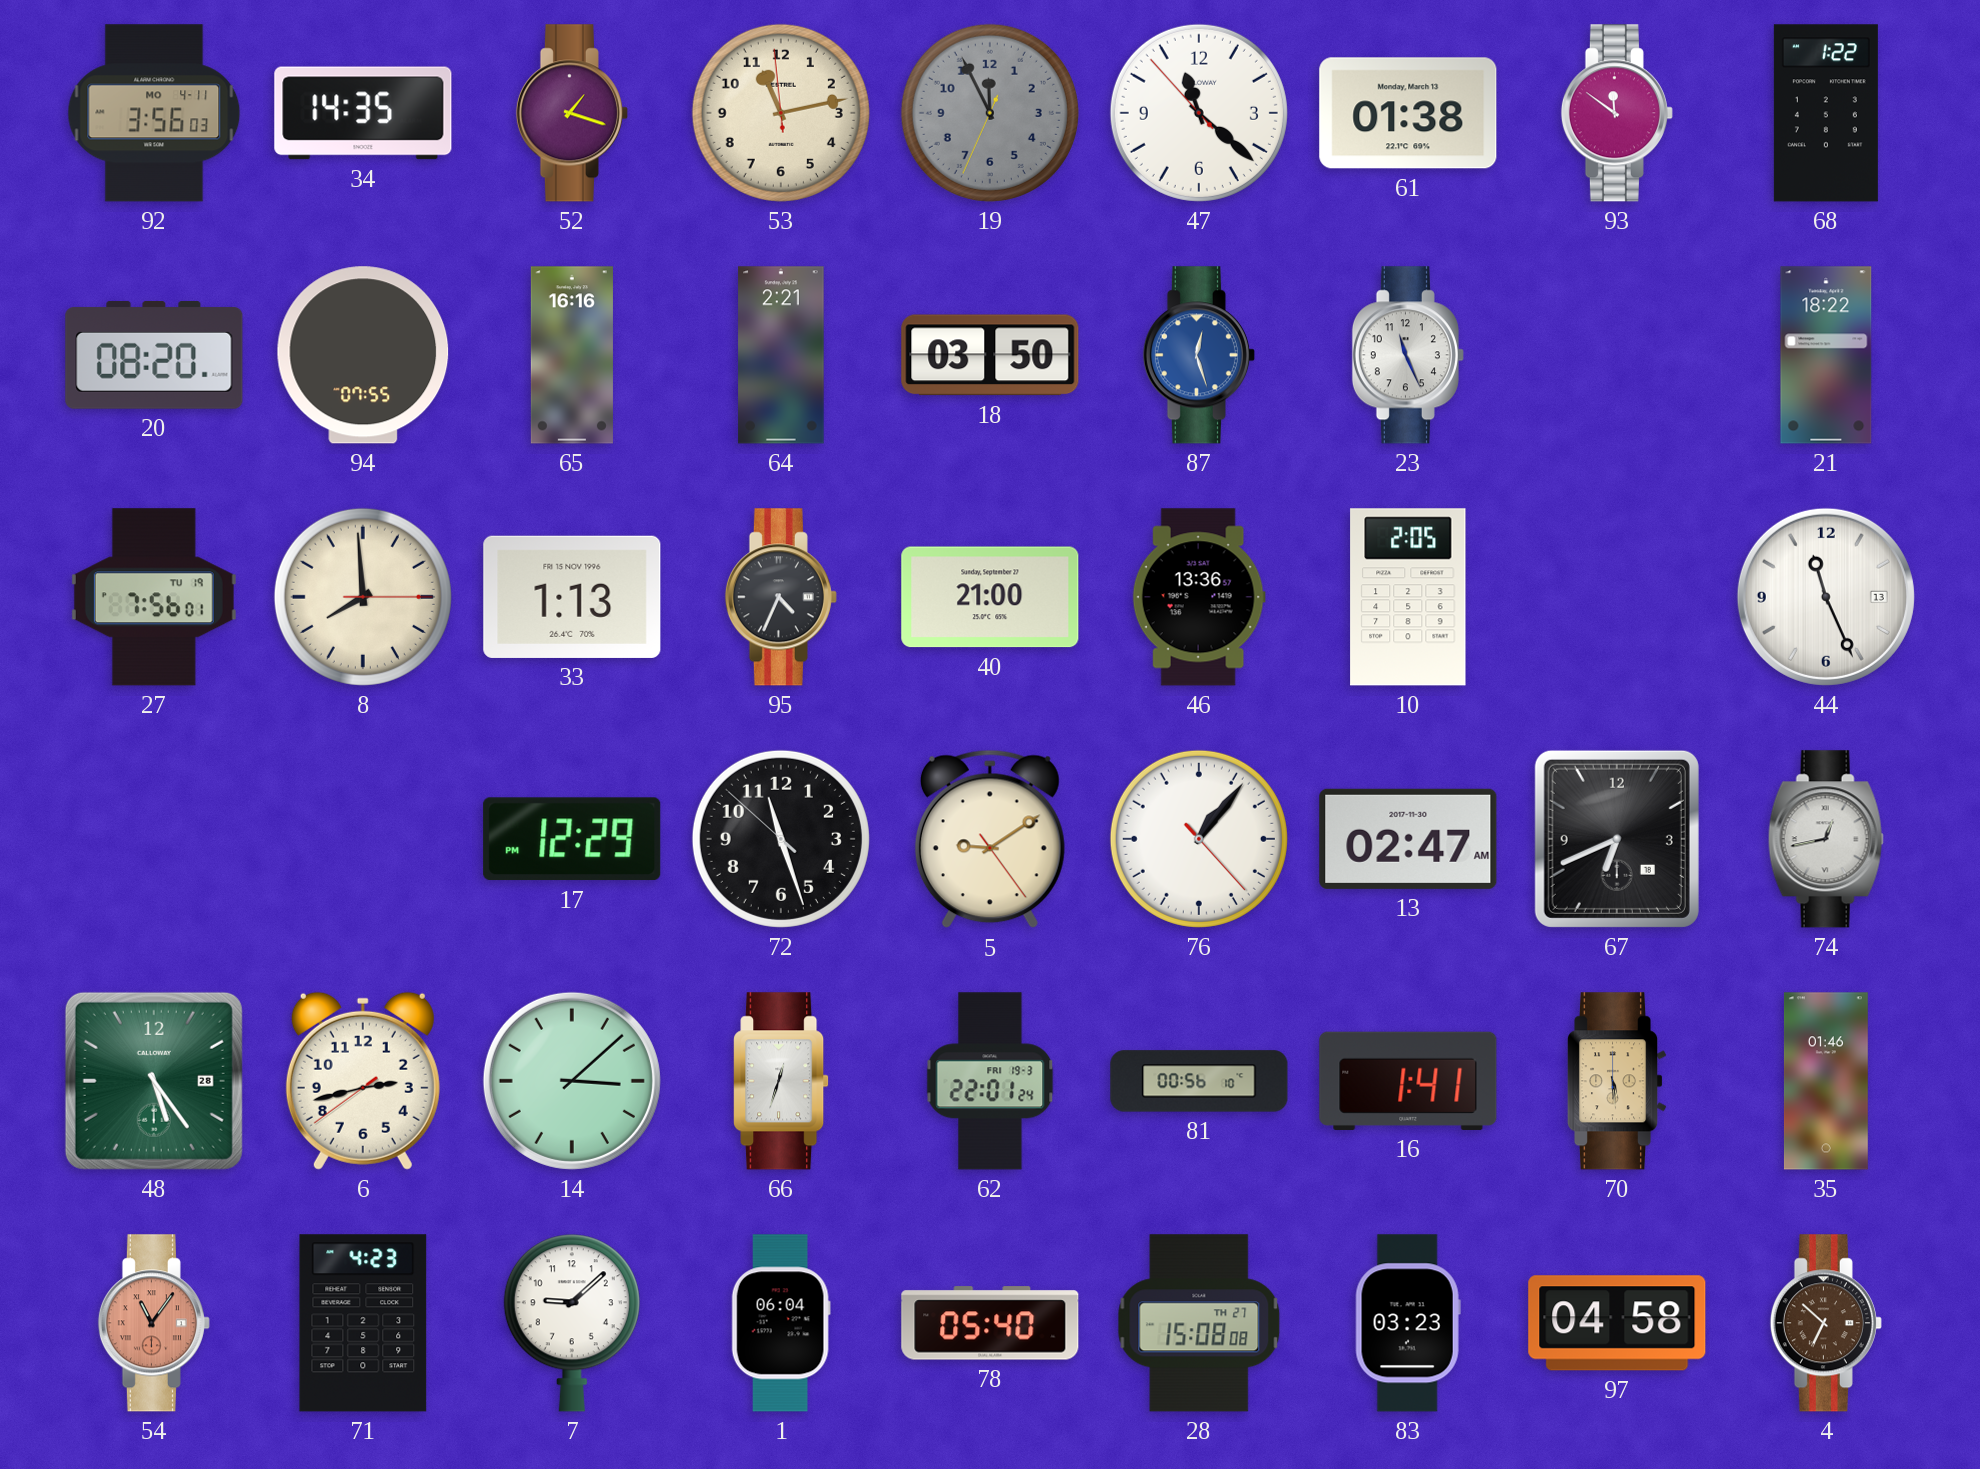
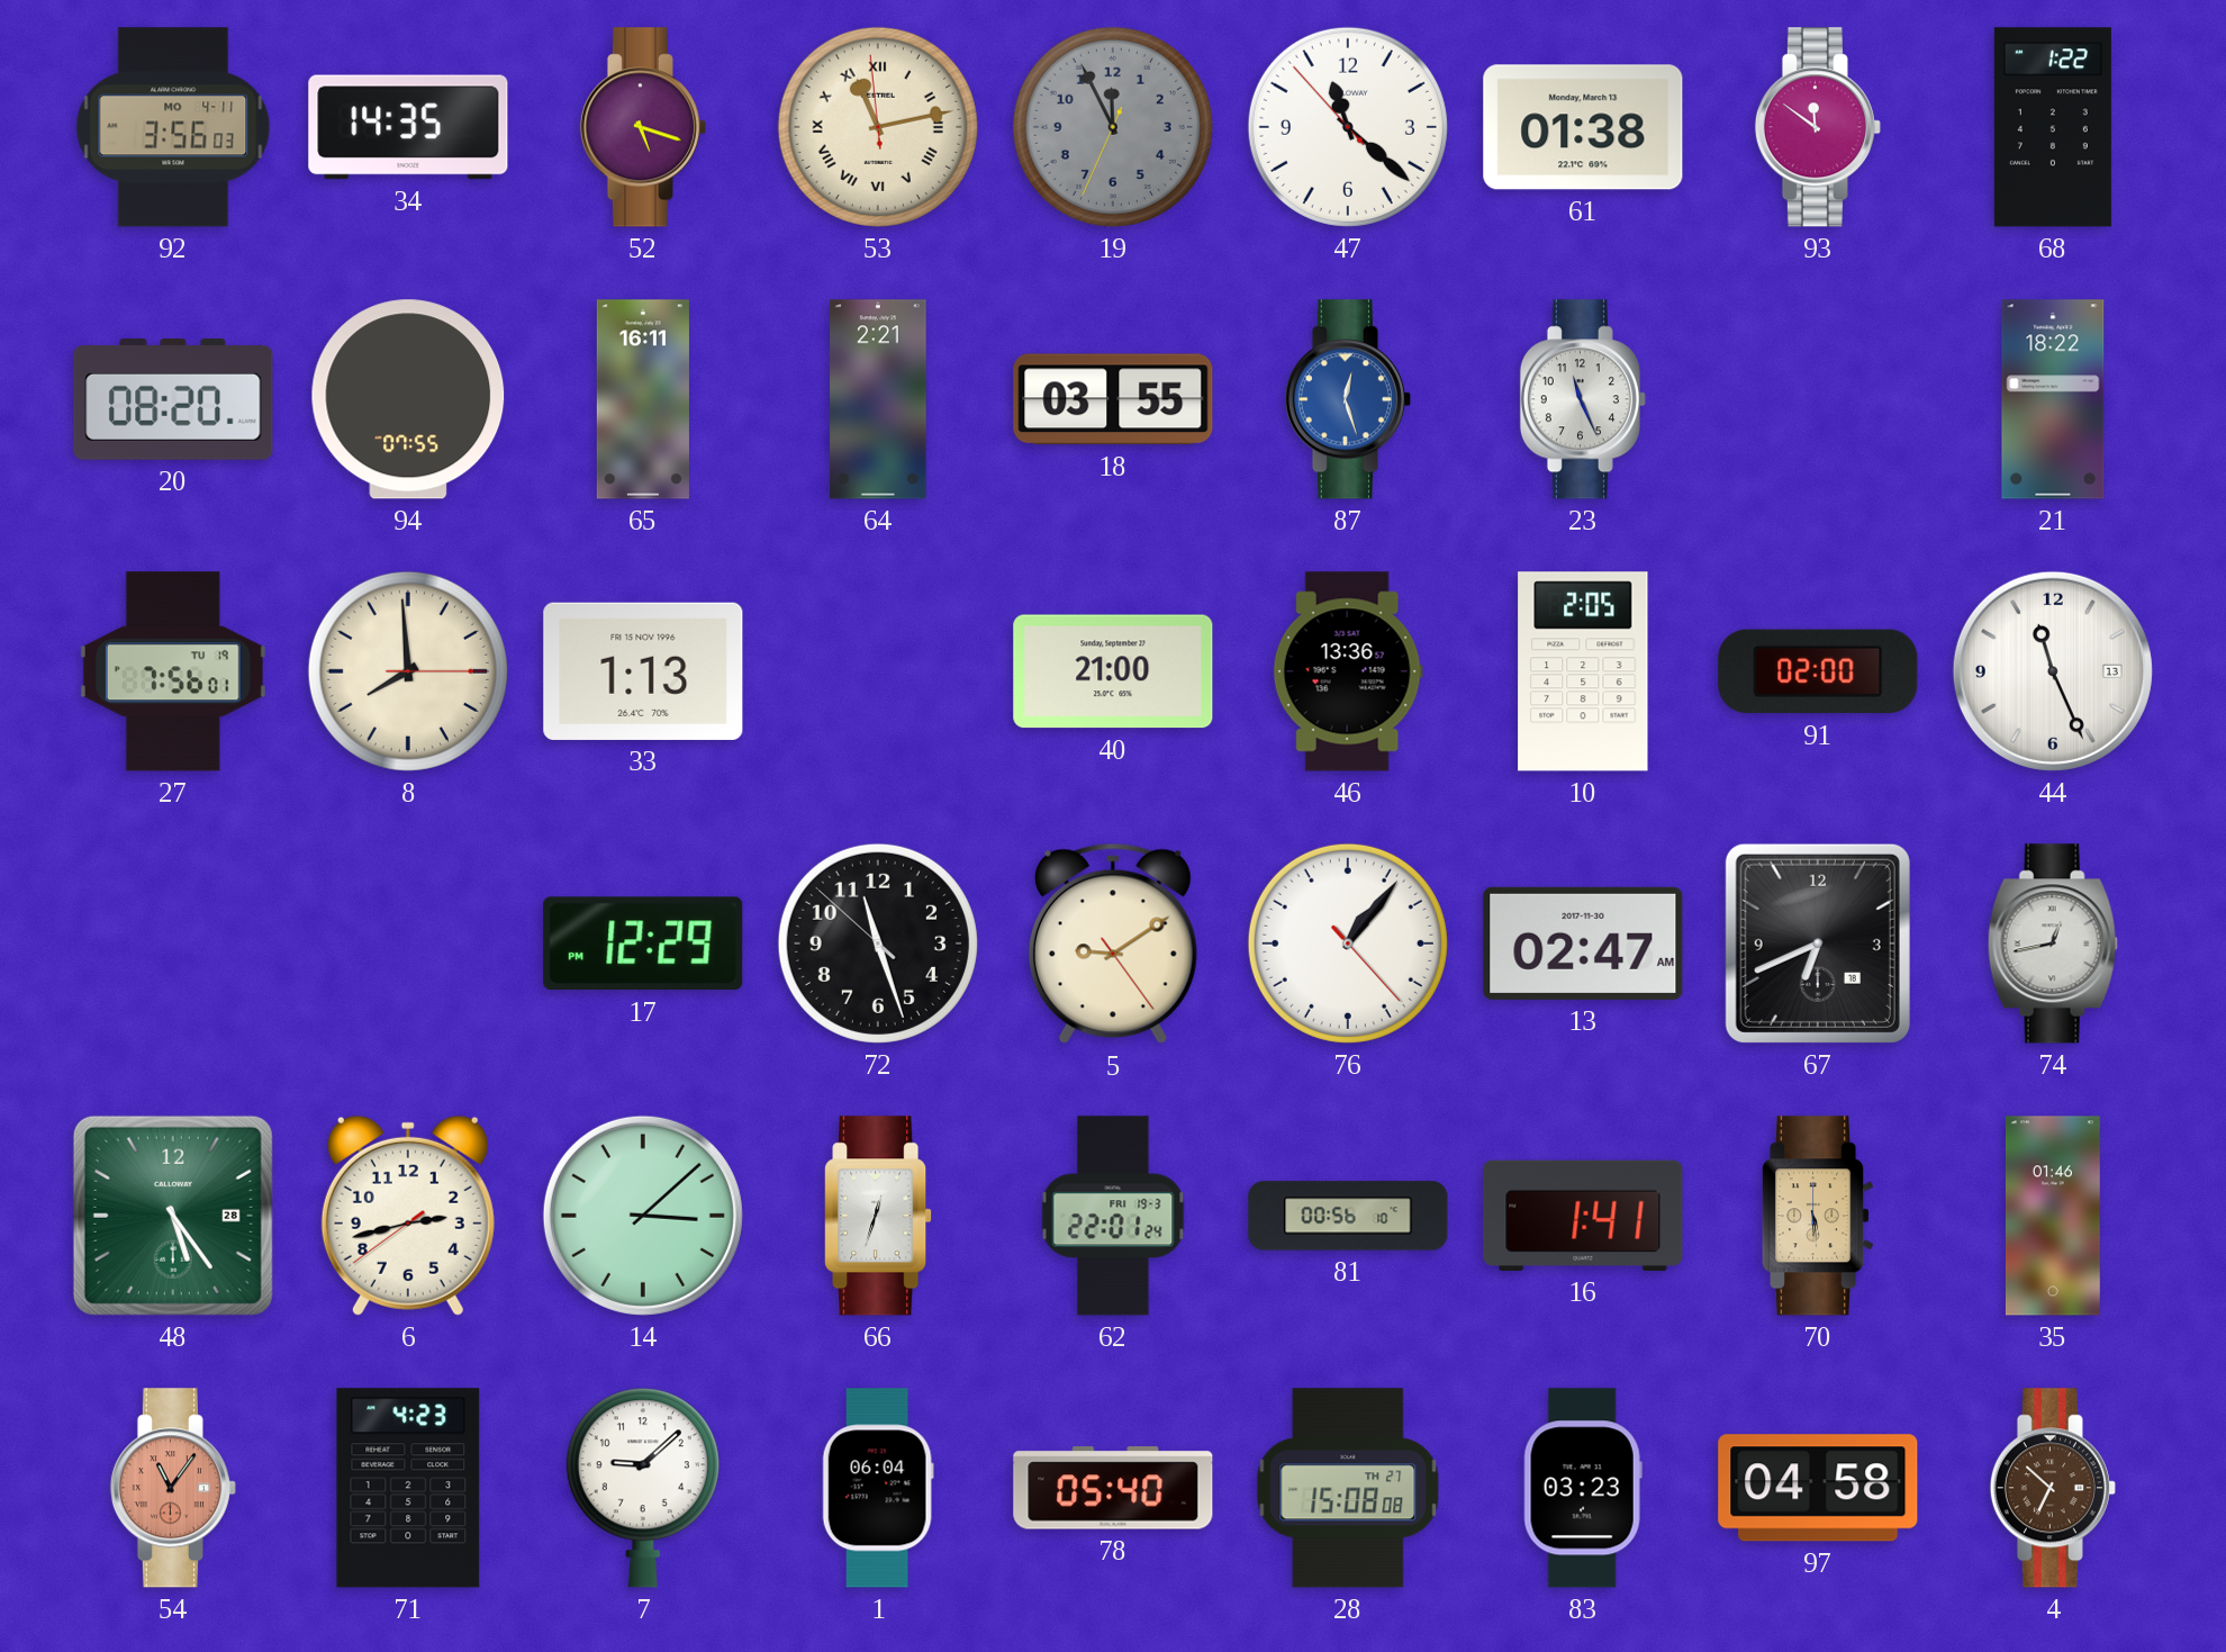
52: 1:18 -> 5:18 (643, 127)
53 numerals: Arabic -> Roman (878, 127)
65: 16:16 -> 16:11 (643, 399)
18: 03:50 -> 03:55 (1113, 399)
95: 4:34 -> none (781, 597)
91: none -> 02:00 (1818, 671)
